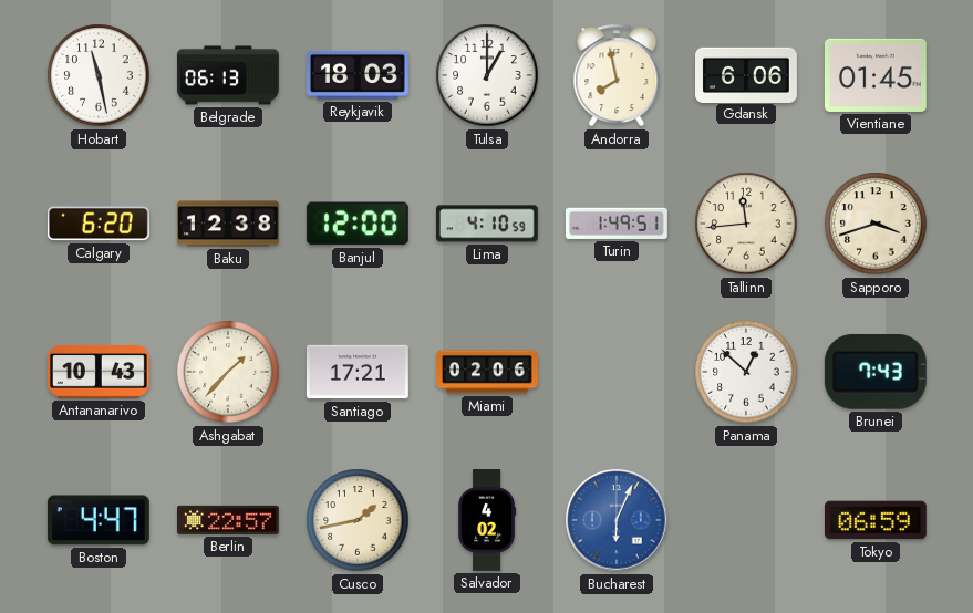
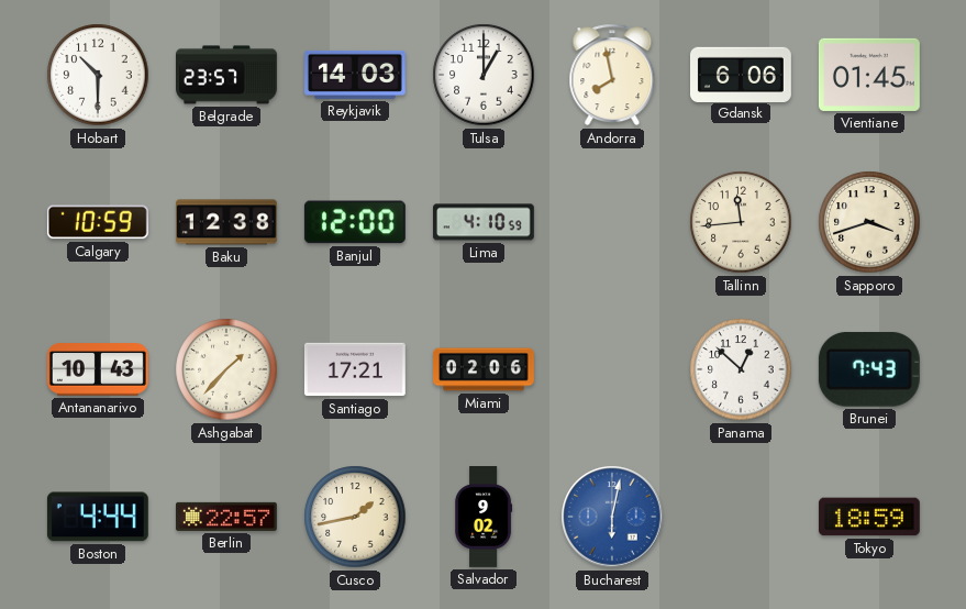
Hobart: 11:28 -> 10:30 (98, 75)
Belgrade: 06:13 -> 23:57 (227, 75)
Reykjavik: 18:03 -> 14:03 (356, 75)
Calgary: 6:20 -> 10:59 (98, 222)
Turin: 1:49 -> none (617, 224)
Boston: 4:47 -> 4:44 (98, 517)
Salvador: 4:02 -> 9:02 (484, 518)
Bucharest: 6:04 -> 6:02 (612, 517)
Tokyo: 06:59 -> 18:59 (869, 517)
